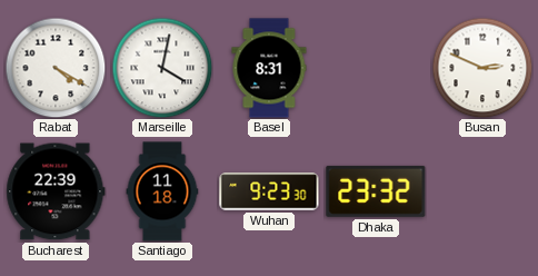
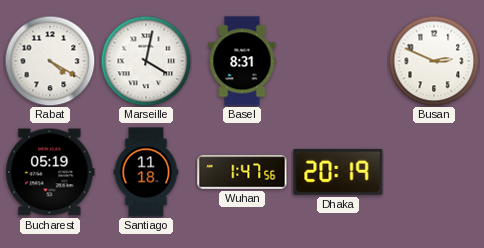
Bucharest: 22:39 -> 05:19 (50, 172)
Wuhan: 9:23 -> 1:47 (242, 172)
Dhaka: 23:32 -> 20:19 (338, 172)
